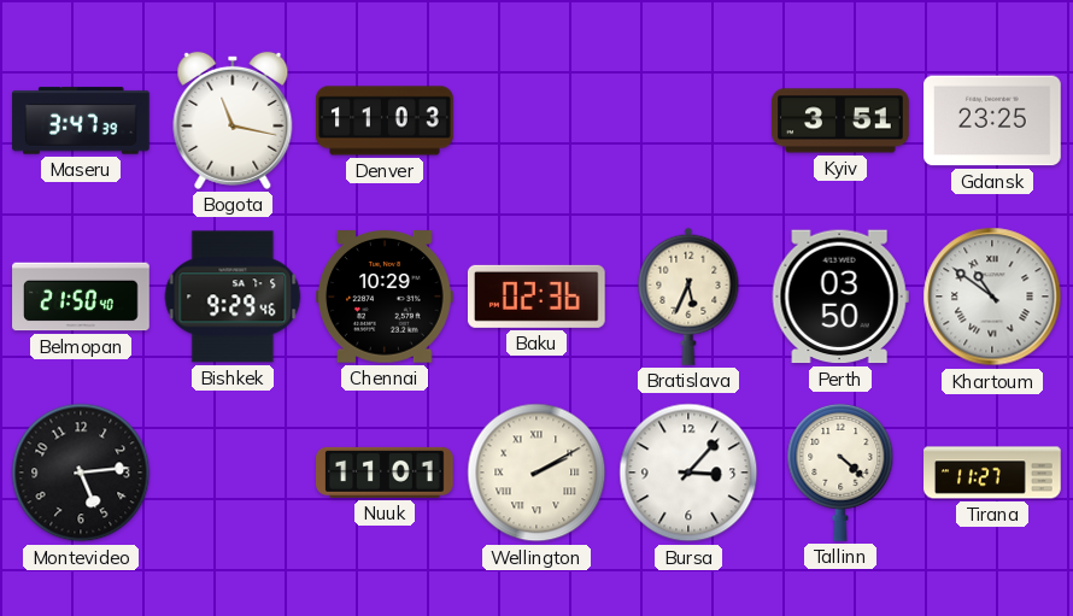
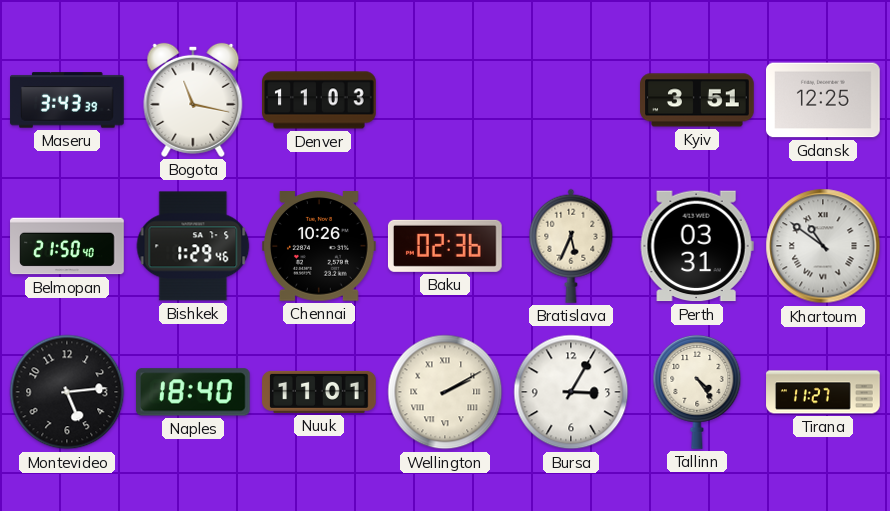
Maseru: 3:47 -> 3:43 (67, 100)
Gdansk: 23:25 -> 12:25 (824, 100)
Bishkek: 9:29 -> 1:29 (193, 246)
Chennai: 10:29 -> 10:26 (320, 246)
Perth: 03:50 -> 03:31 (697, 246)
Naples: none -> 18:40 (193, 392)
Bursa: 3:07 -> 3:05 (571, 392)
Tallinn: 4:22 -> 4:24 (697, 392)
